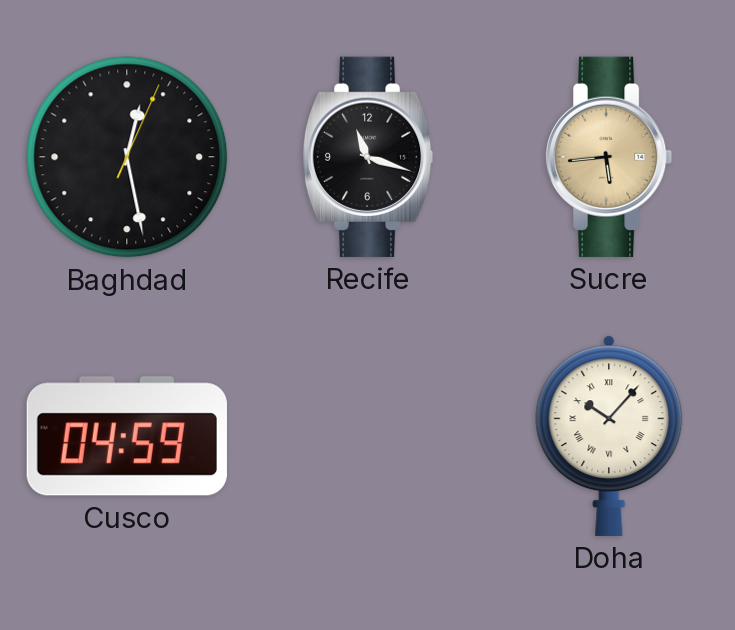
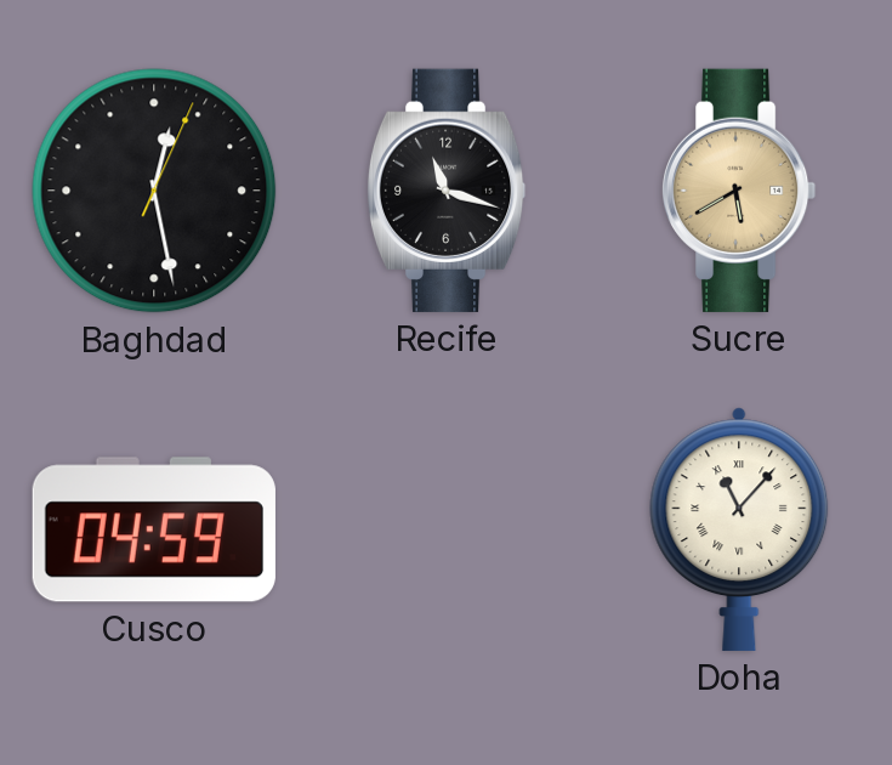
Sucre: 5:44 -> 5:40 (739, 191)
Doha: 10:07 -> 11:07 (739, 529)
